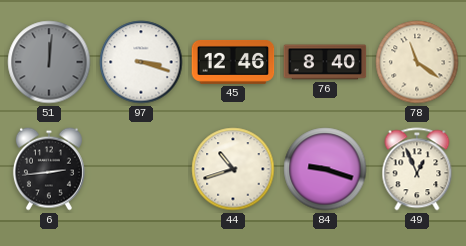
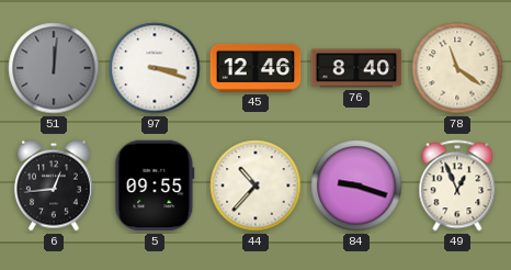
6: 2:44 -> 12:44 (54, 185)
5: none -> 09:55 (155, 185)
44: 10:42 -> 10:37 (256, 185)
